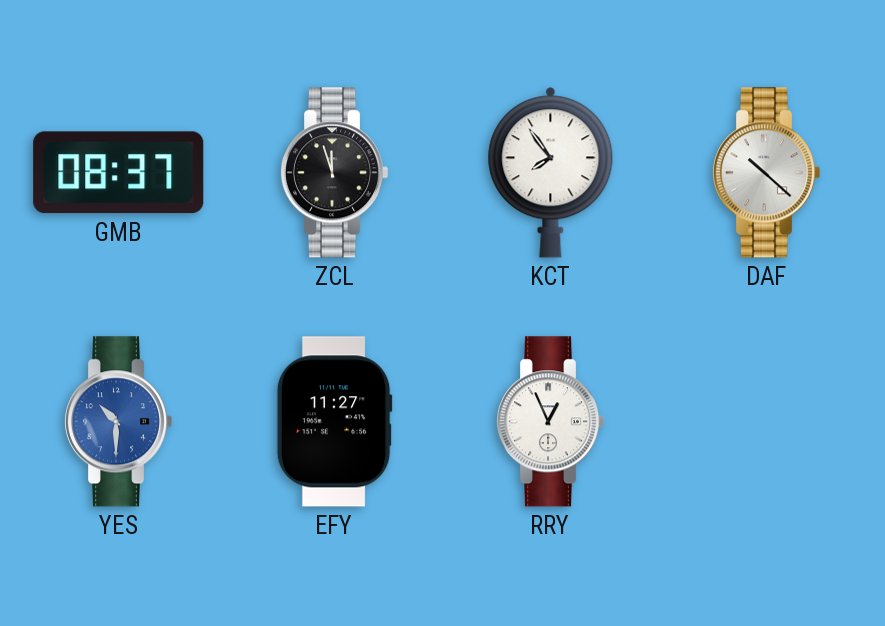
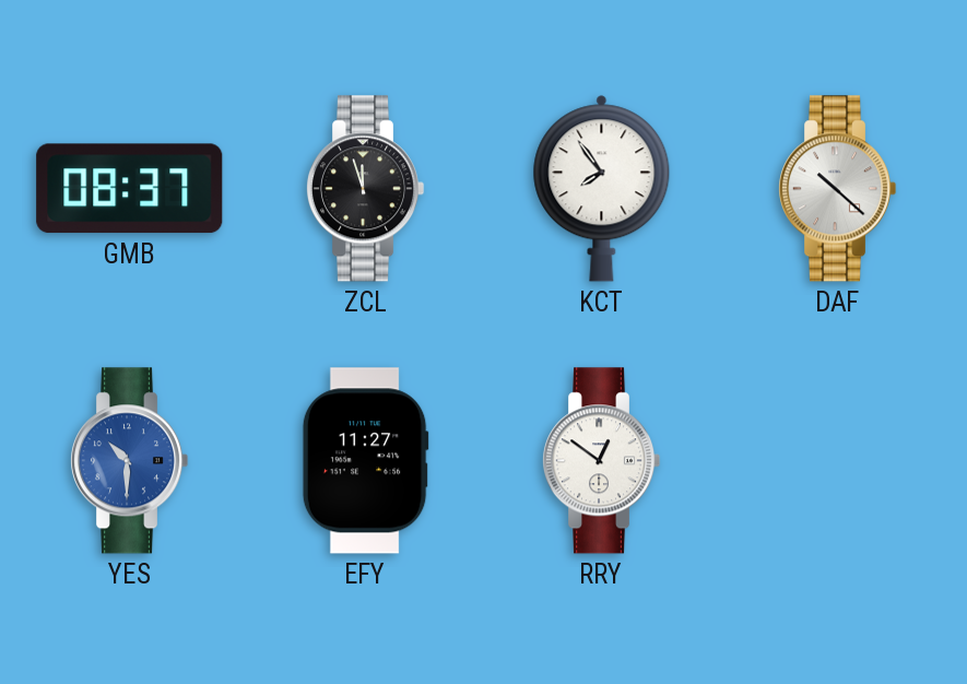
RRY: 12:56 -> 12:51 (601, 461)
